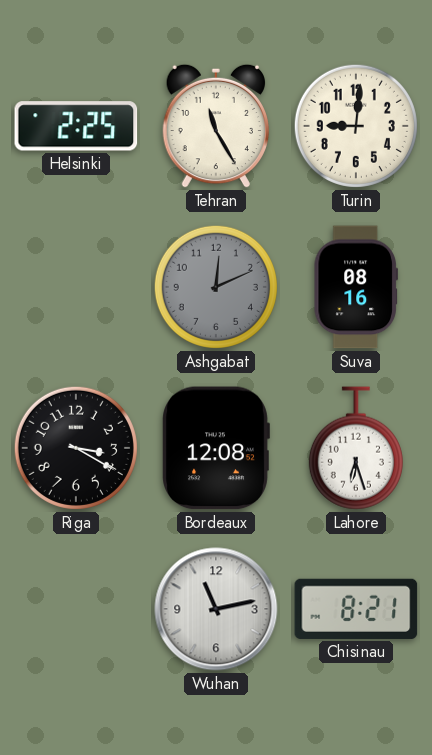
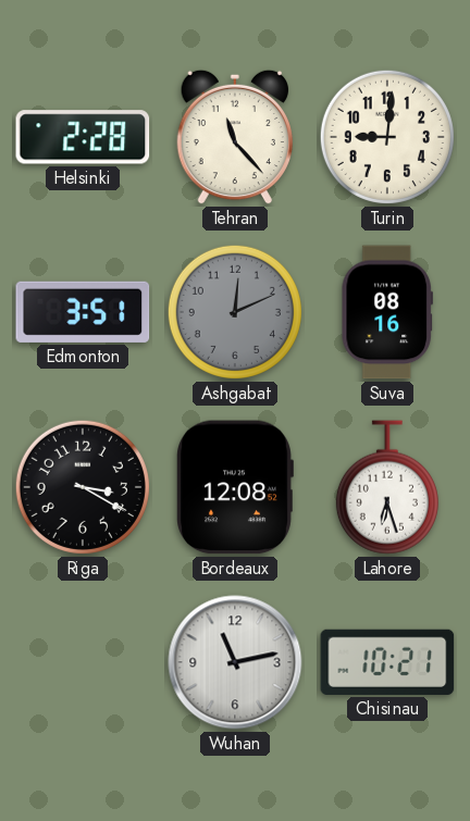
Helsinki: 2:25 -> 2:28 (83, 137)
Tehran: 11:25 -> 11:23 (234, 137)
Edmonton: none -> 3:51 (83, 312)
Chisinau: 8:21 -> 10:21 (387, 662)
